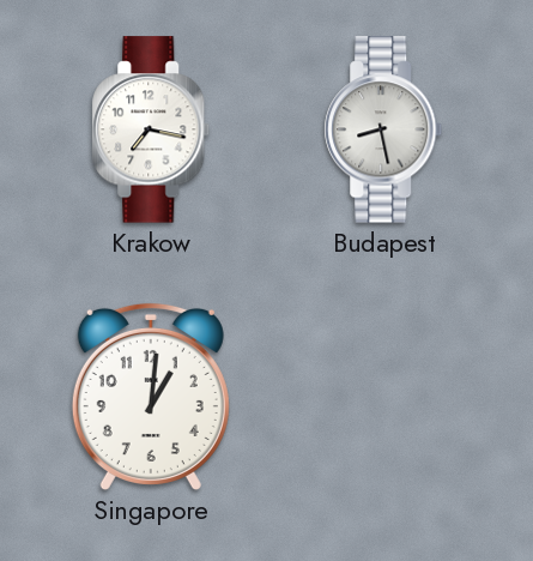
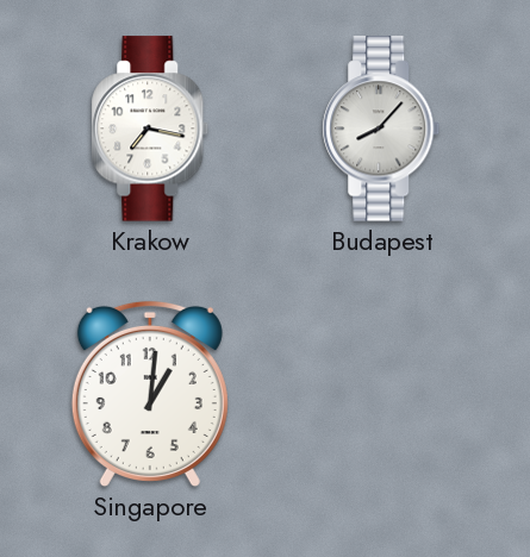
Budapest: 8:28 -> 8:07 (381, 129)
